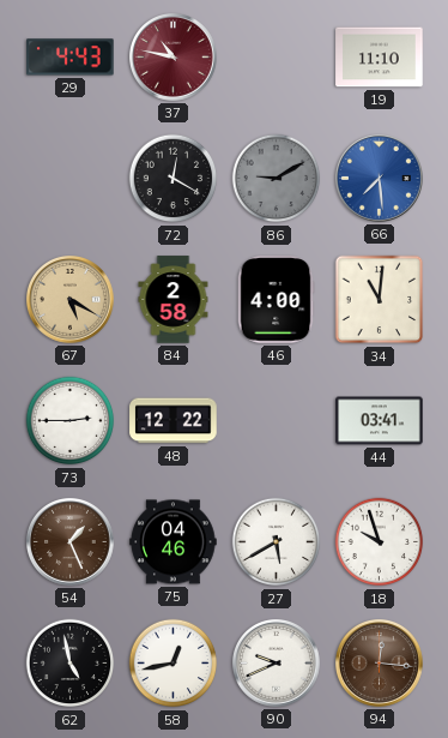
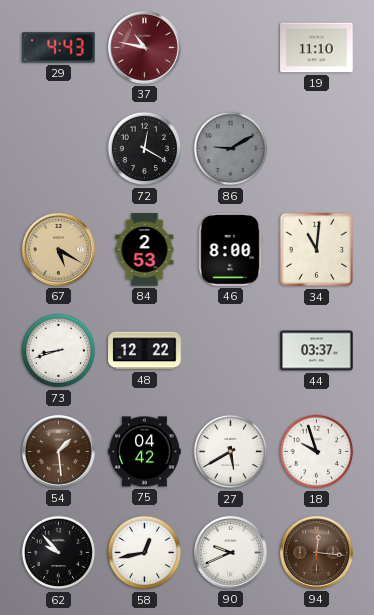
66: 7:29 -> none (380, 179)
84: 2:58 -> 2:53 (145, 250)
46: 4:00 -> 8:00 (230, 250)
73: 2:45 -> 8:42 (59, 351)
44: 03:41 -> 03:37 (317, 351)
54: 1:26 -> 1:29 (59, 452)
75: 04:46 -> 04:42 (145, 452)
62: 4:58 -> 9:53 (59, 553)
